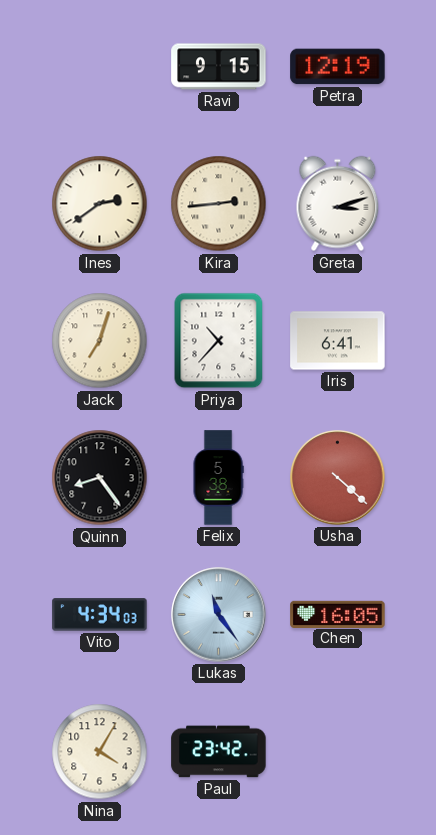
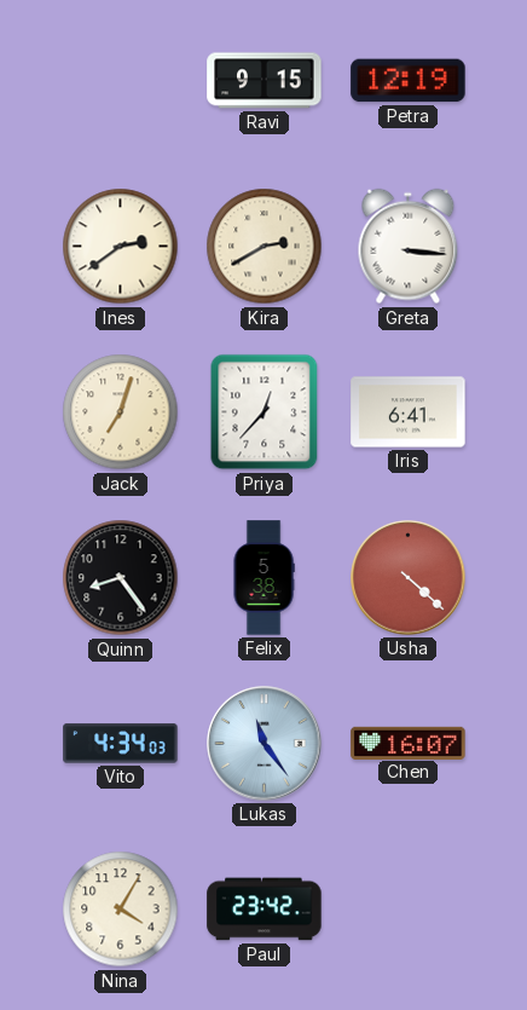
Kira: 2:44 -> 2:40 (265, 247)
Greta: 3:12 -> 3:16 (409, 247)
Priya: 10:37 -> 12:37 (265, 412)
Chen: 16:05 -> 16:07 (409, 743)
